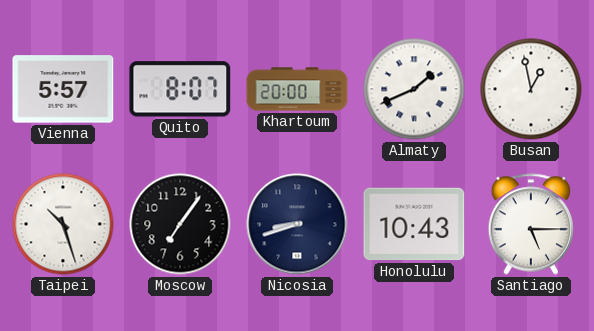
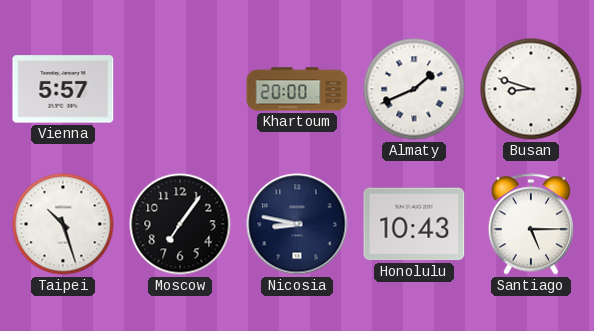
Quito: 8:07 -> none (180, 89)
Busan: 12:58 -> 8:48 (531, 89)
Nicosia: 8:42 -> 8:47 (297, 224)
